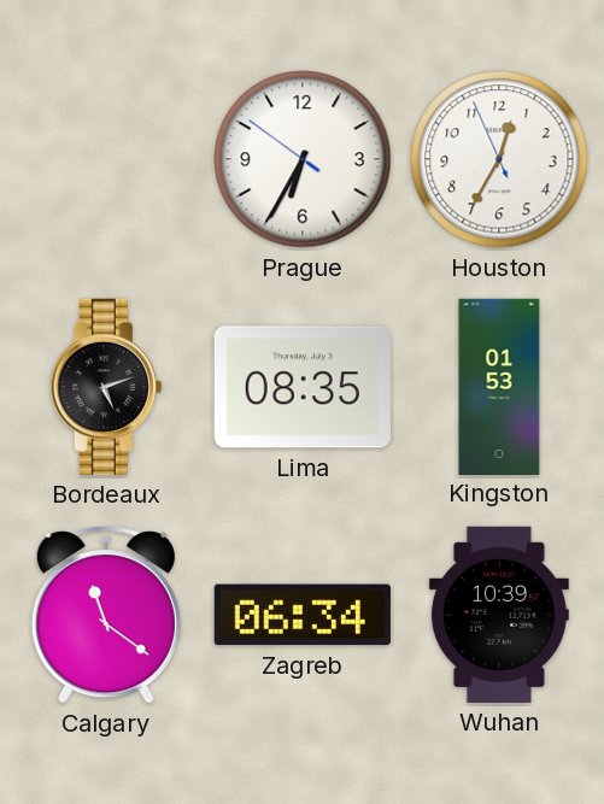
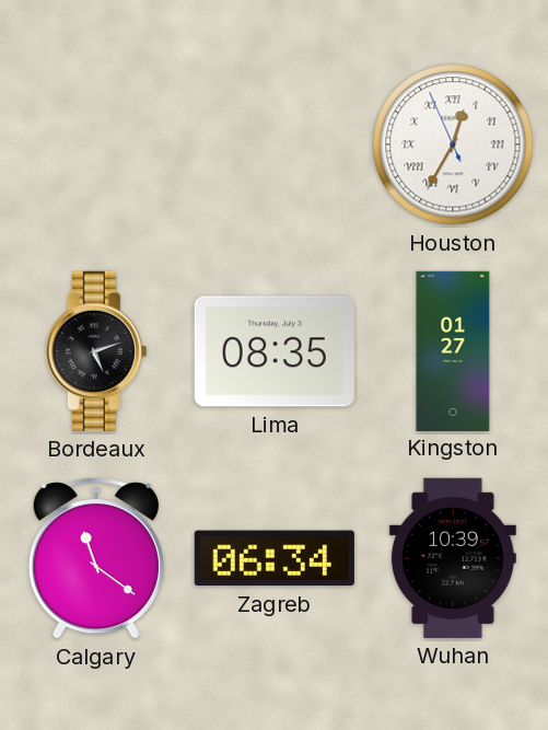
Prague: 6:34 -> none (303, 159)
Houston numerals: Arabic -> Roman (453, 144)
Kingston: 01:53 -> 01:27 (453, 350)
